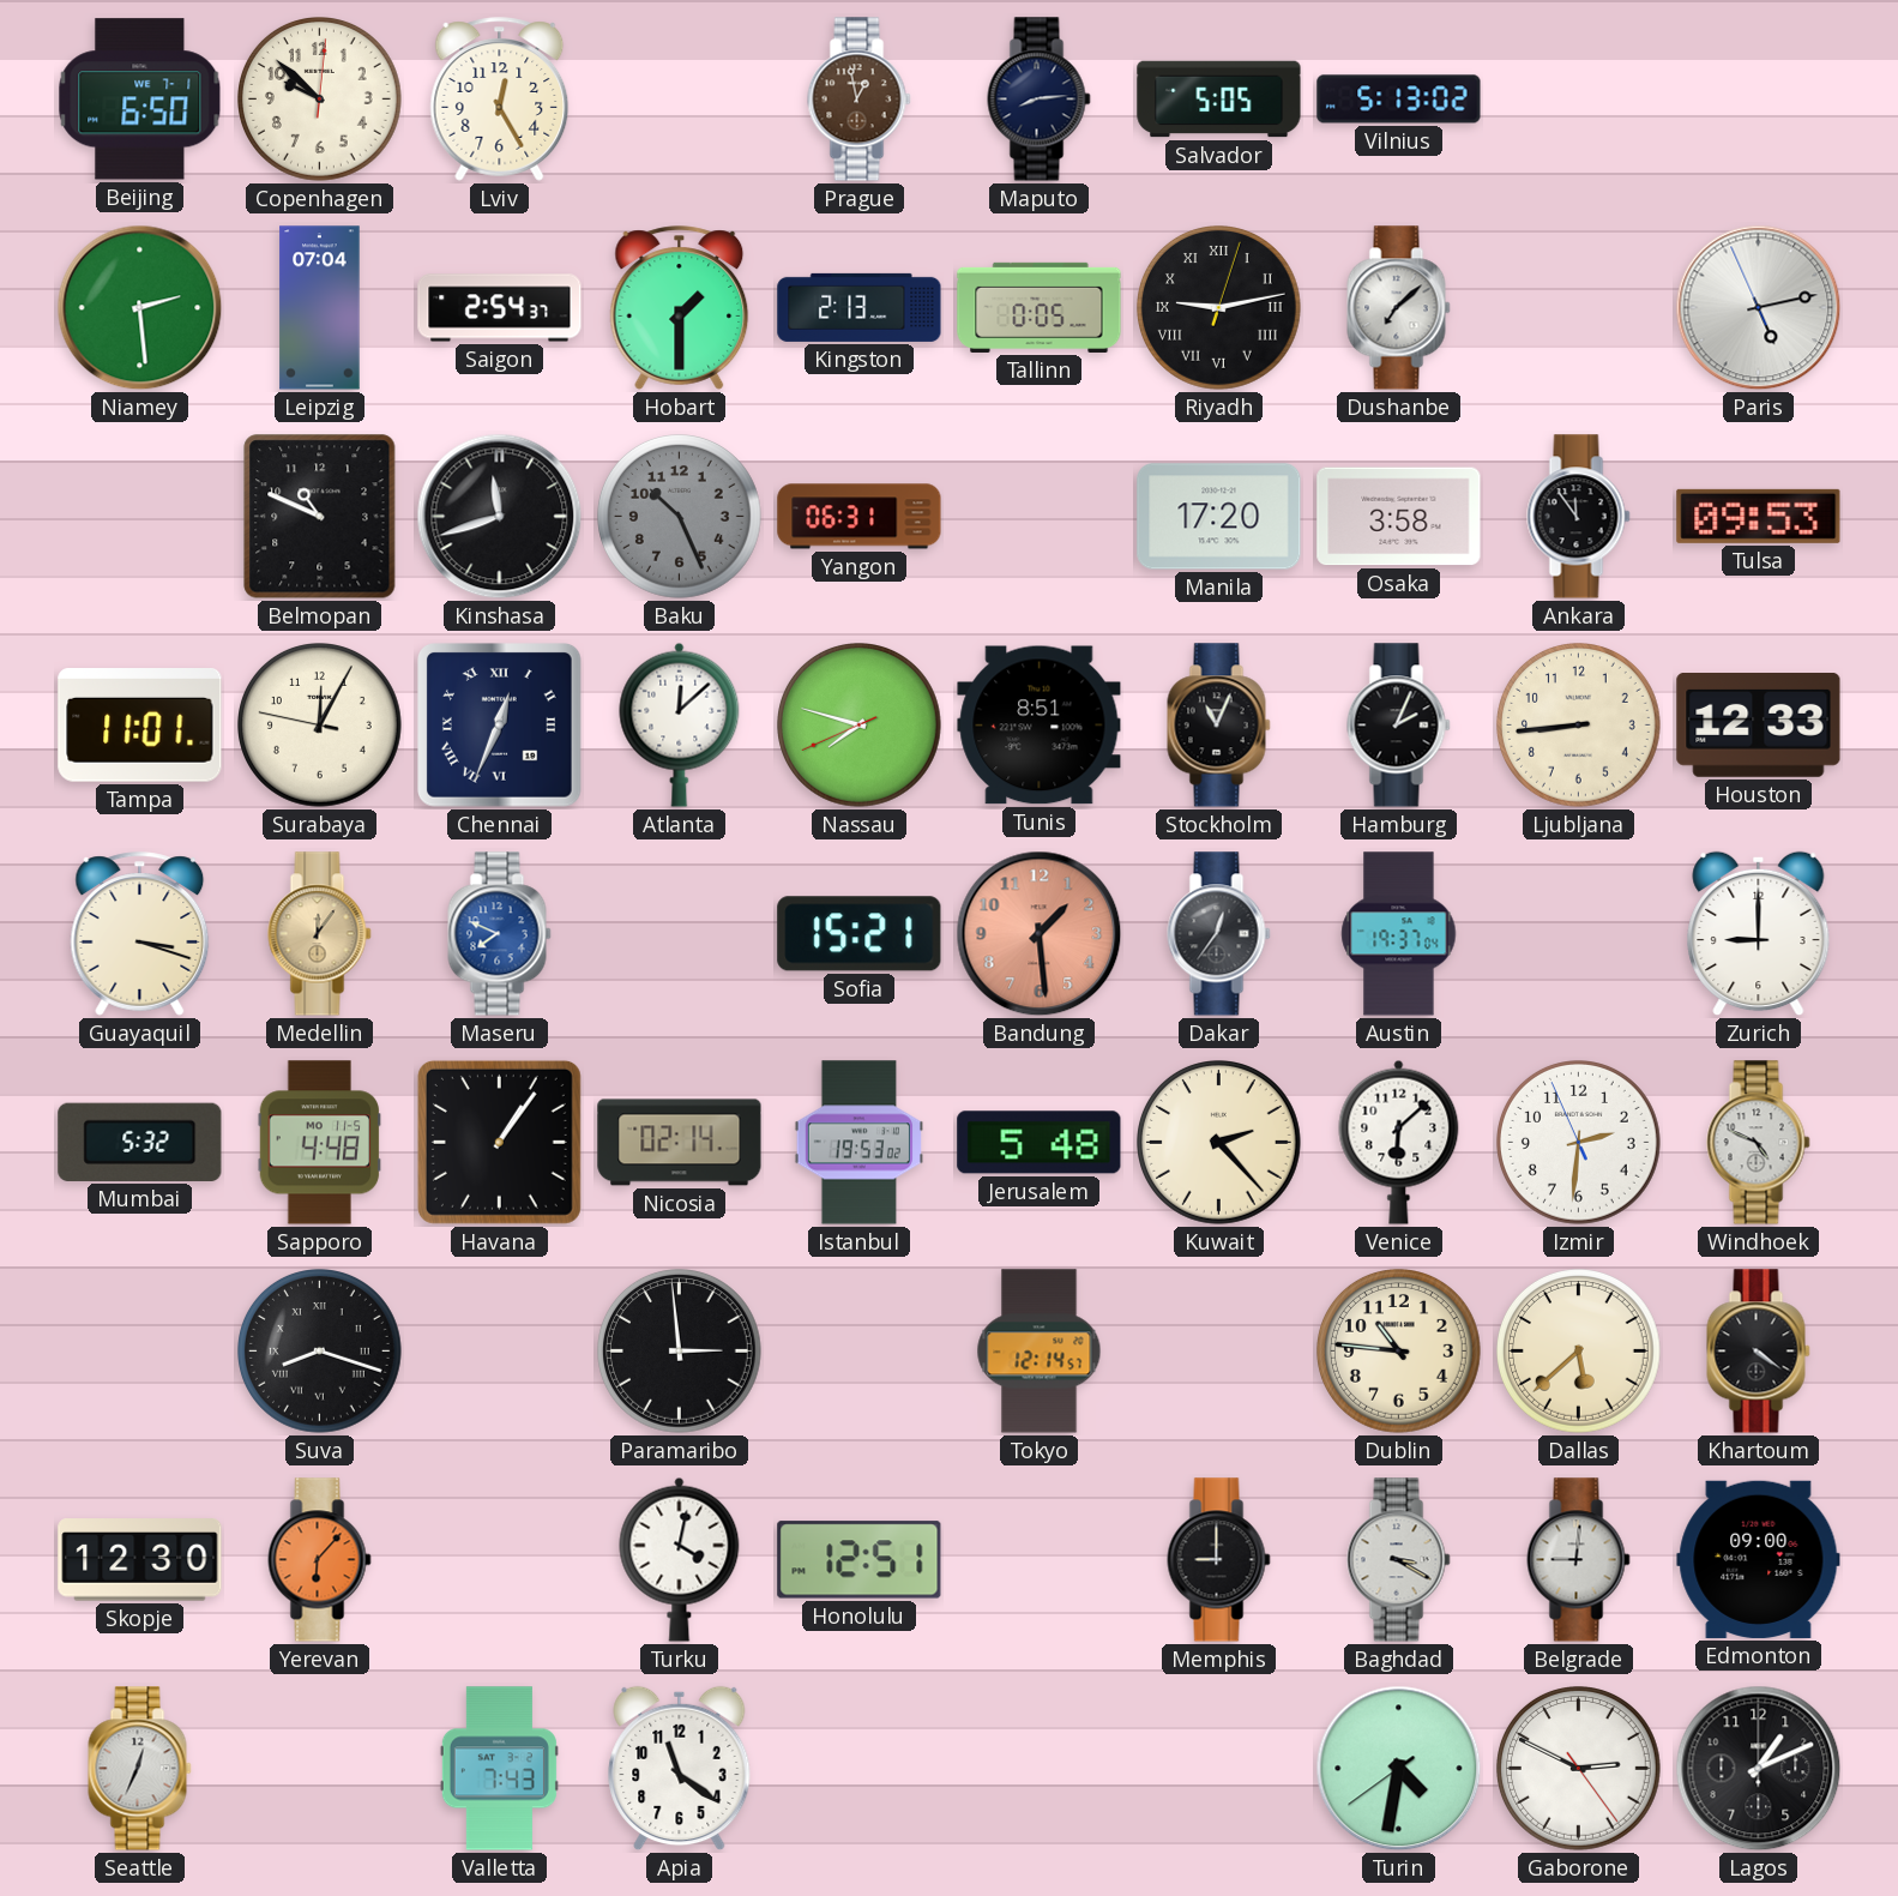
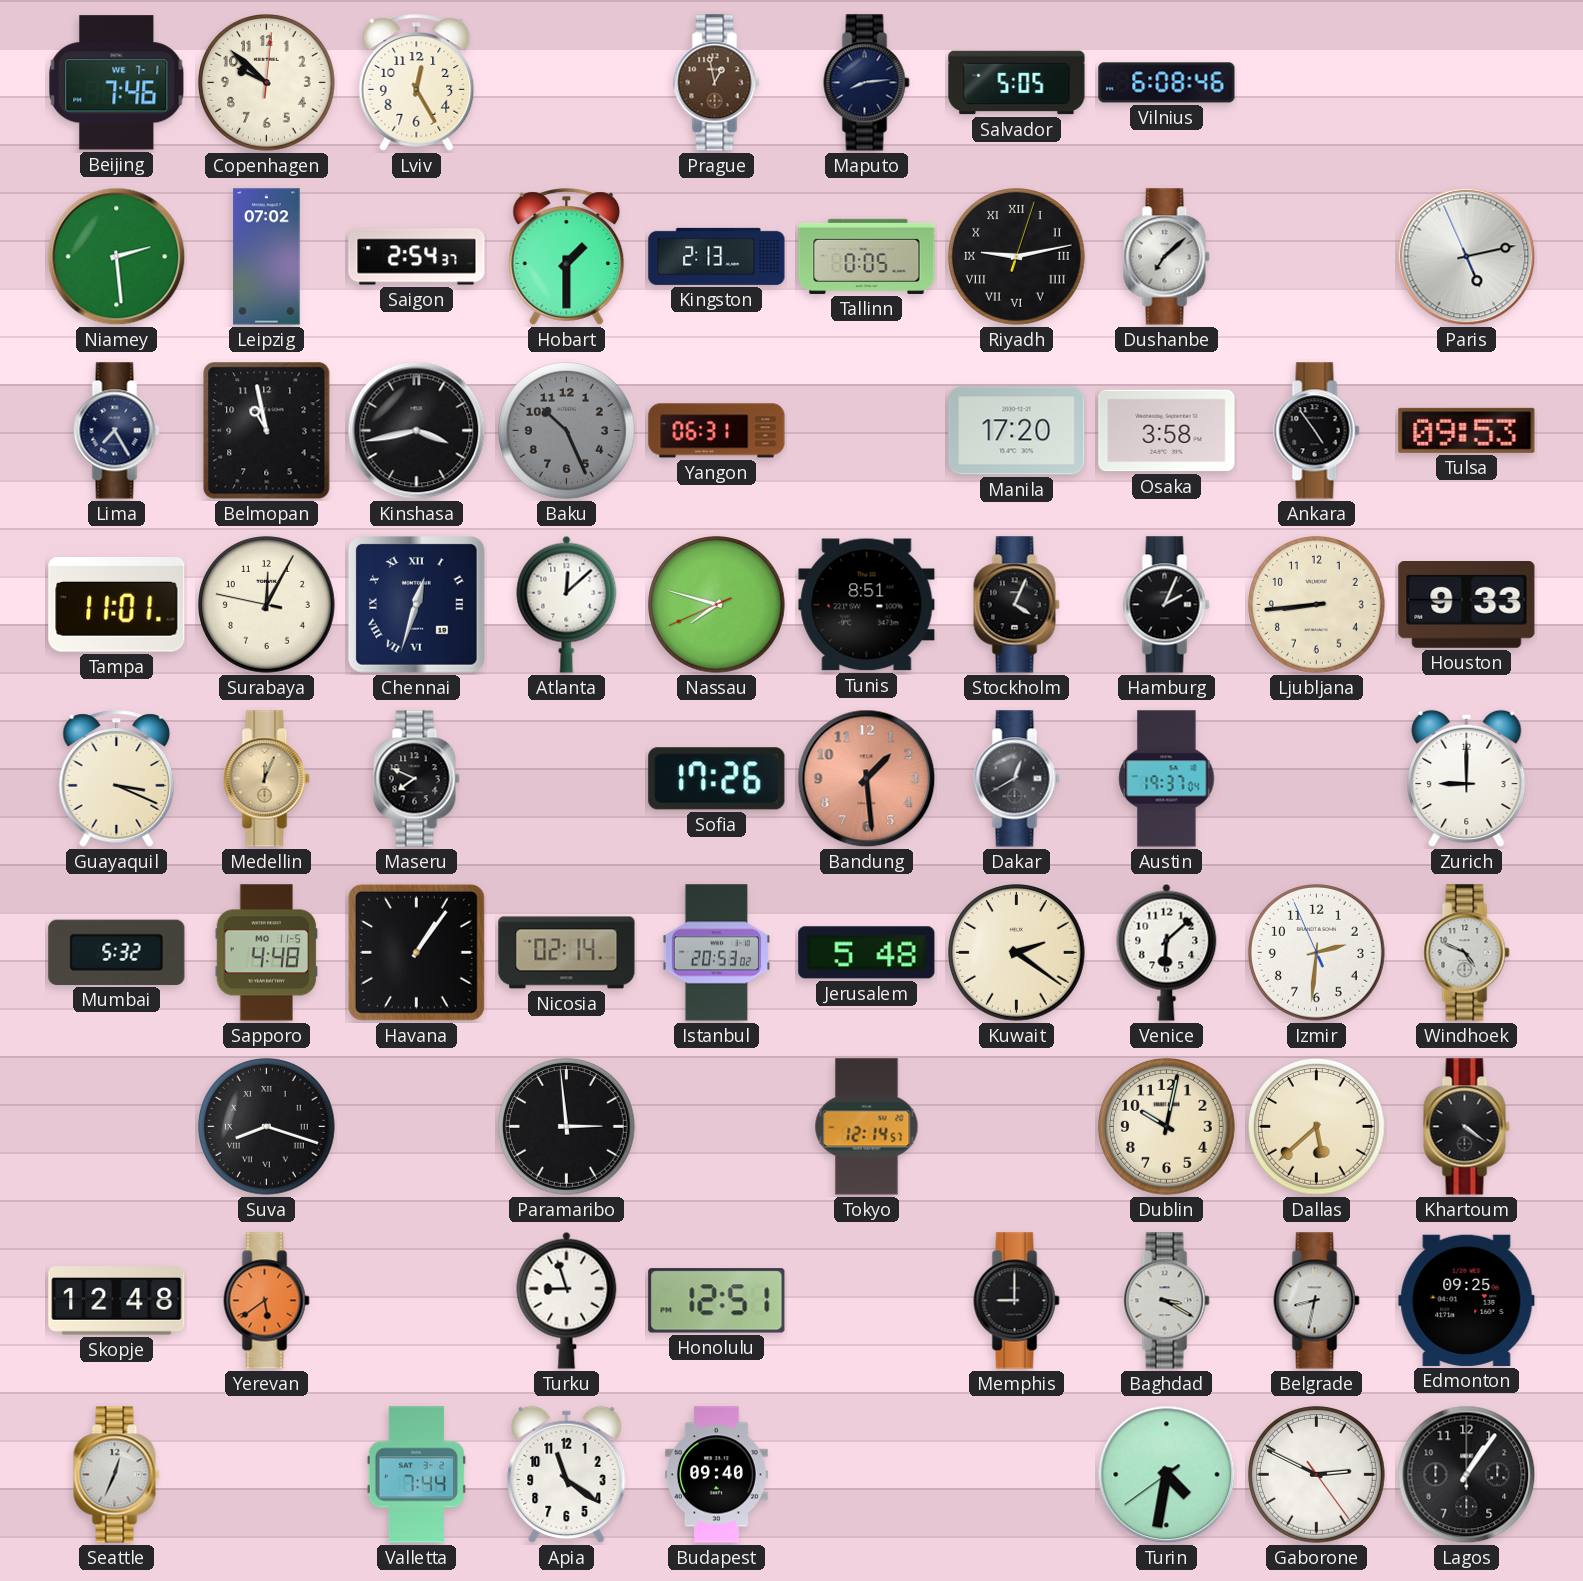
Beijing: 6:50 -> 7:46 (117, 83)
Vilnius: 5:13 -> 6:08 (1167, 83)
Leipzig: 07:04 -> 07:02 (267, 257)
Lima: none -> 7:25 (117, 431)
Belmopan: 10:49 -> 10:58 (267, 431)
Kinshasa: 11:42 -> 3:43 (417, 431)
Ankara: 11:54 -> 4:54 (1317, 431)
Chennai: 12:34 -> 12:33 (417, 605)
Stockholm: 11:04 -> 4:04 (1017, 605)
Houston: 12:33 -> 9:33 (1467, 605)
Guayaquil: 3:18 -> 3:19 (117, 779)
Medellin: 12:06 -> 12:04 (267, 779)
Maseru dial: blue -> black (417, 779)
Sofia: 15:21 -> 17:26 (717, 779)
Dakar: 12:36 -> 12:40 (1017, 779)
Istanbul: 19:53 -> 20:53 (716, 953)
Kuwait: 2:23 -> 2:21 (1017, 953)
Dublin: 10:46 -> 10:02 (1167, 1127)
Skopje: 12:30 -> 12:48 (117, 1301)
Yerevan: 6:07 -> 5:39 (267, 1301)
Turku: 4:02 -> 8:57 (567, 1300)
Belgrade: 9:01 -> 8:32 (1317, 1301)
Edmonton: 09:00 -> 09:25 (1467, 1300)
Valletta: 7:43 -> 7:44 (416, 1475)
Budapest: none -> 09:40 (716, 1475)
Lagos: 1:11 -> 1:06 (1467, 1475)
